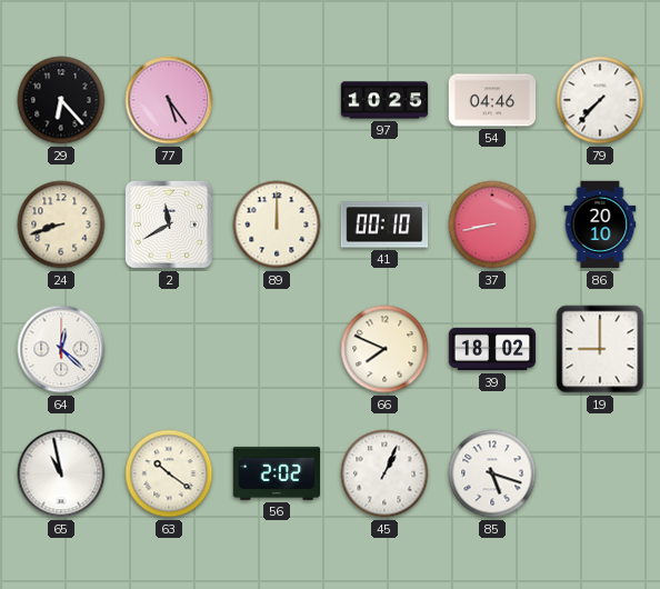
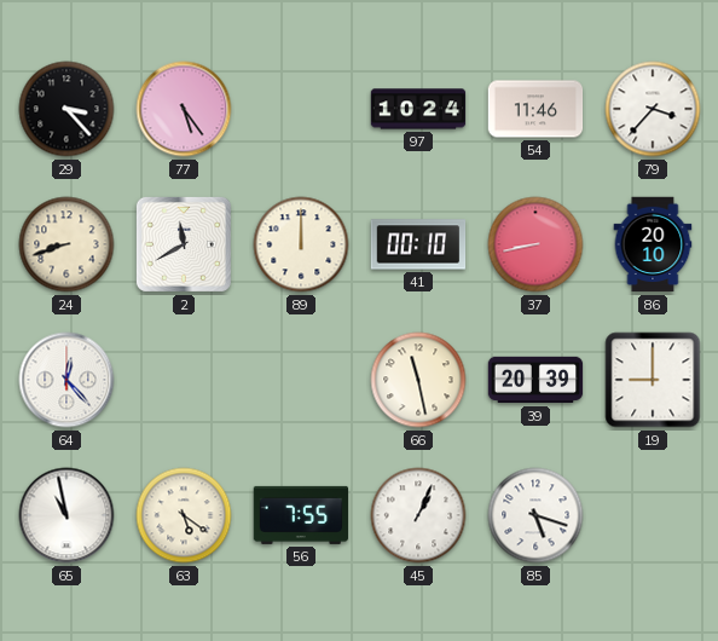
29: 6:23 -> 3:23 (66, 109)
97: 10:25 -> 10:24 (418, 109)
54: 04:46 -> 11:46 (535, 109)
79: 7:37 -> 3:37 (653, 109)
64: 12:22 -> 12:23 (66, 380)
66: 7:49 -> 11:28 (418, 380)
39: 18:02 -> 20:39 (535, 380)
63: 10:21 -> 5:21 (184, 515)
56: 2:02 -> 7:55 (301, 515)
